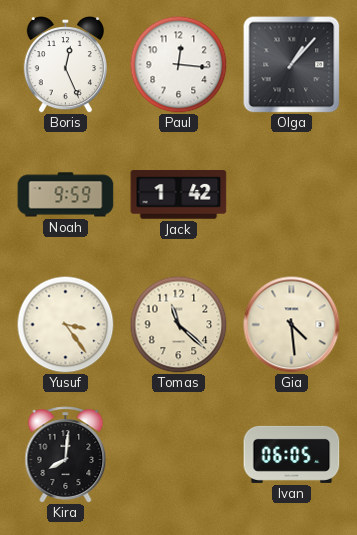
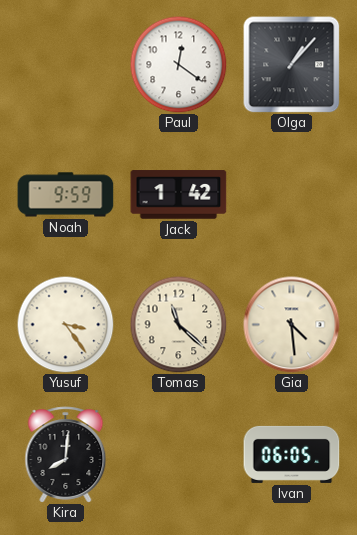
Boris: 12:26 -> none (65, 65)
Paul: 12:16 -> 12:21 (178, 64)
